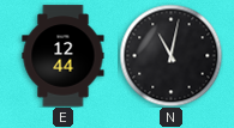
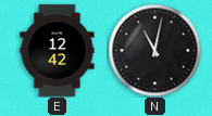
E: 12:44 -> 12:42 (58, 51)
